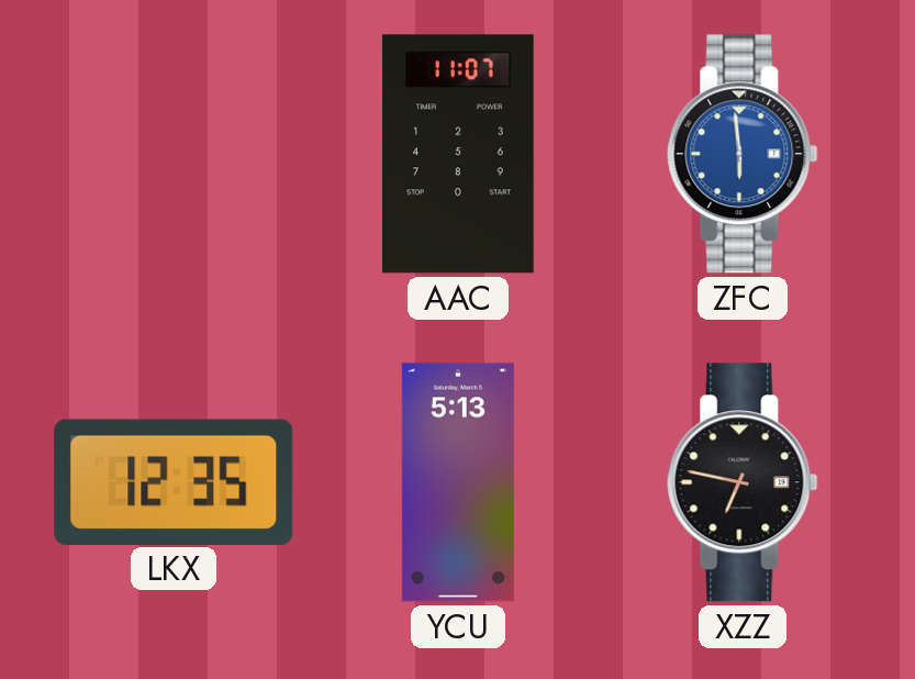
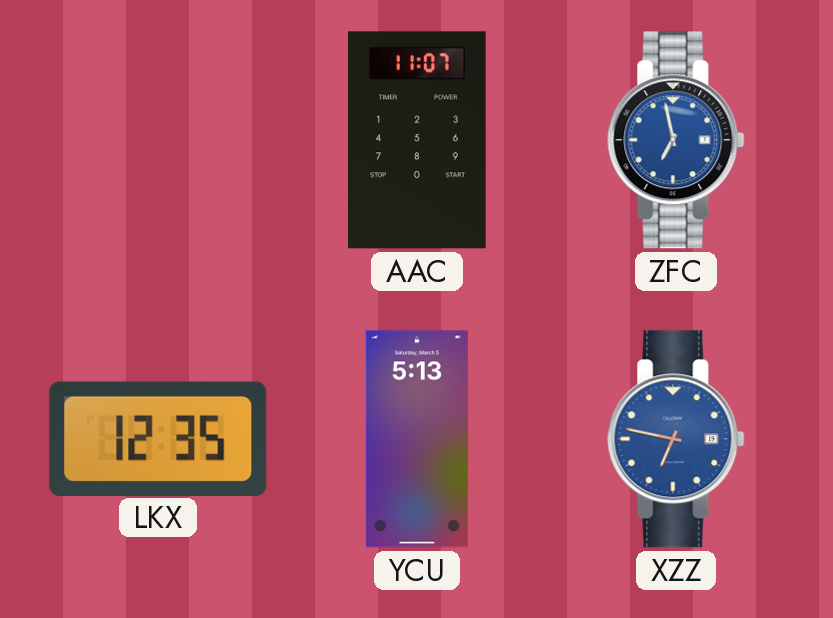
ZFC: 5:59 -> 6:58 (676, 140)
XZZ dial: black -> blue (676, 439)
